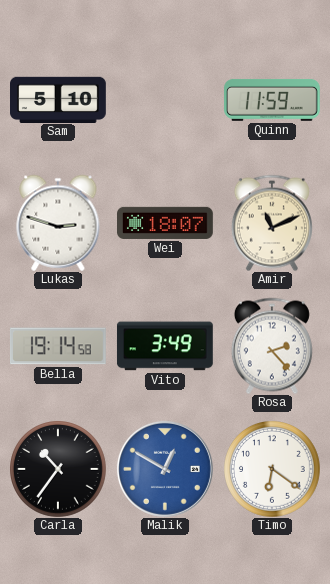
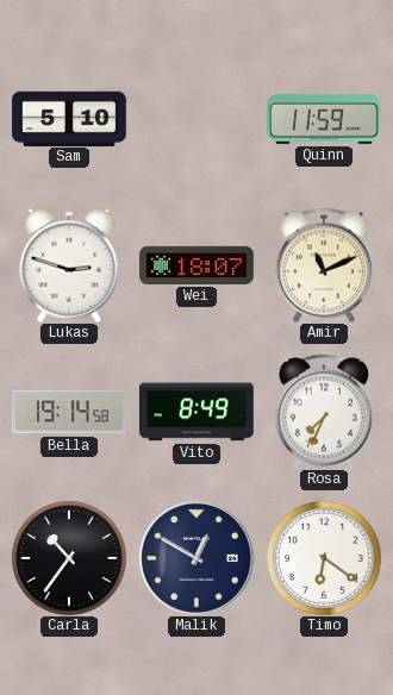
Vito: 3:49 -> 8:49 (196, 412)
Rosa: 2:23 -> 7:34 (324, 412)
Malik dial: blue -> navy (196, 558)
